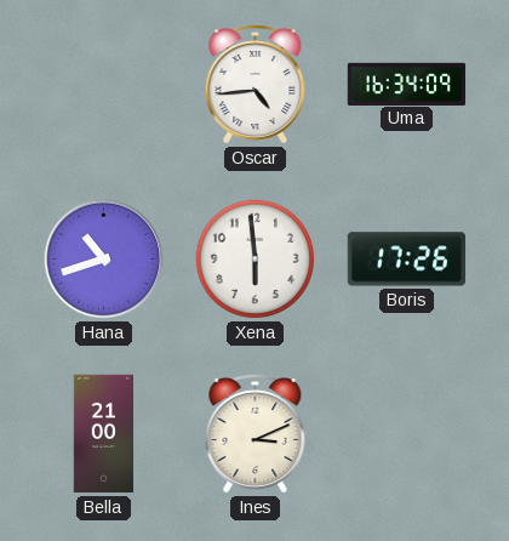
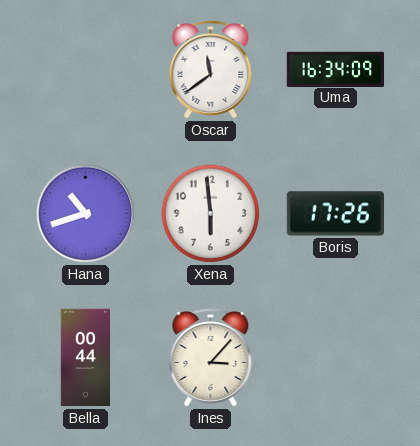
Oscar: 4:44 -> 11:39 (211, 70)
Bella: 21:00 -> 00:44 (86, 358)
Ines: 3:11 -> 3:07 (211, 358)
